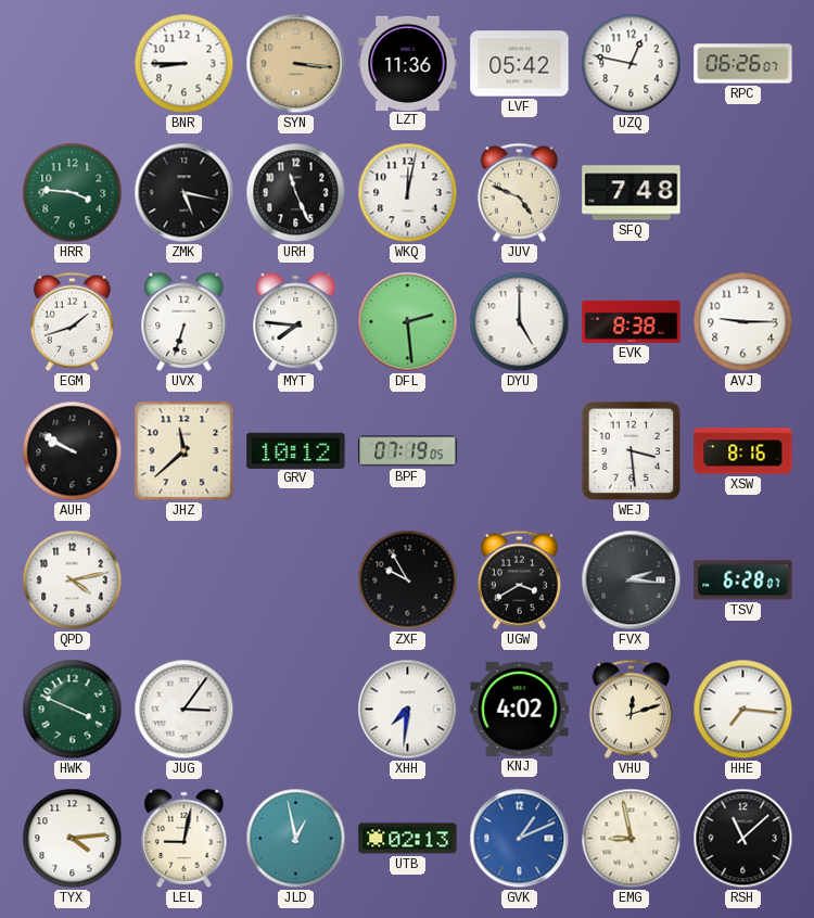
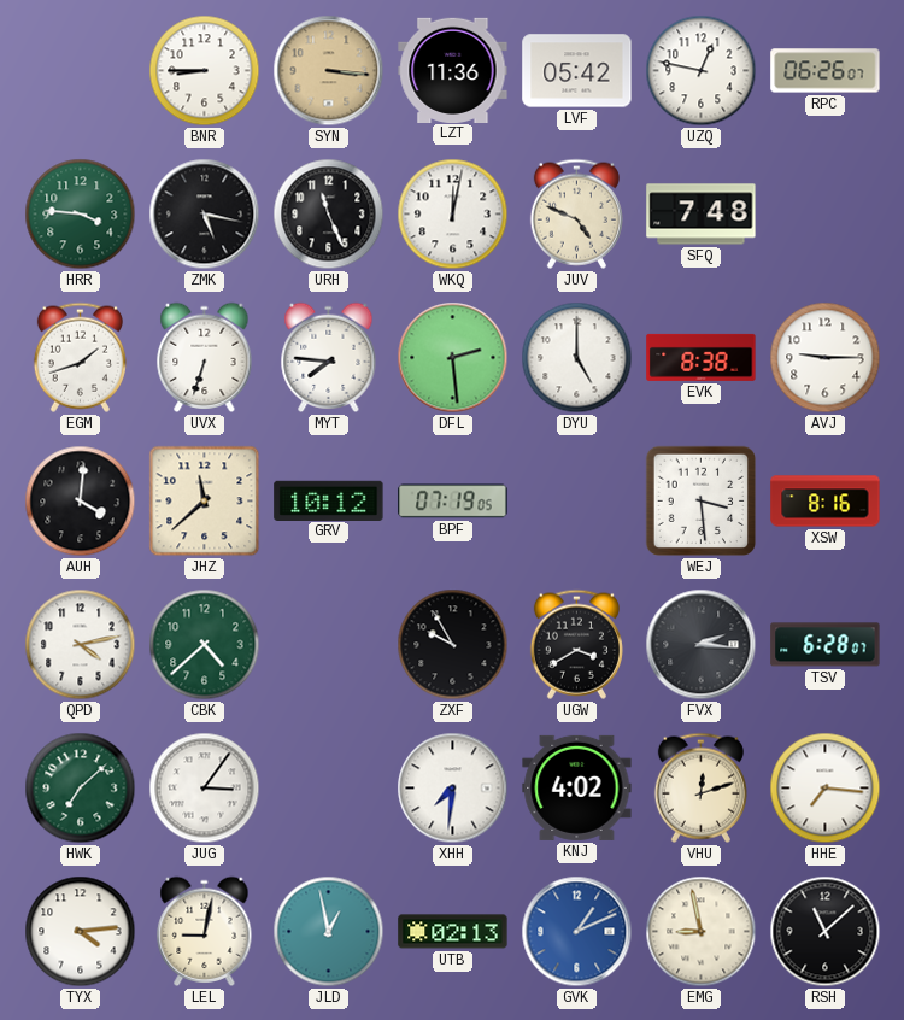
AUH: 9:50 -> 4:01 (81, 502)
CBK: none -> 4:38 (205, 645)
HWK: 3:49 -> 7:08 (81, 789)
